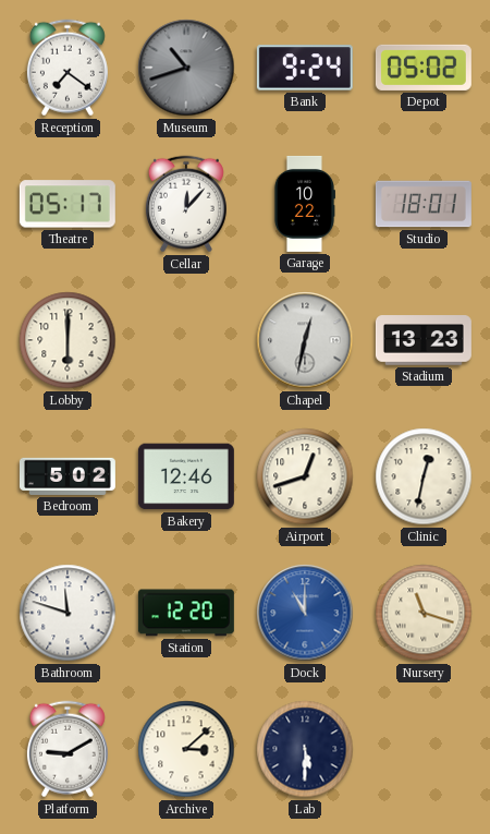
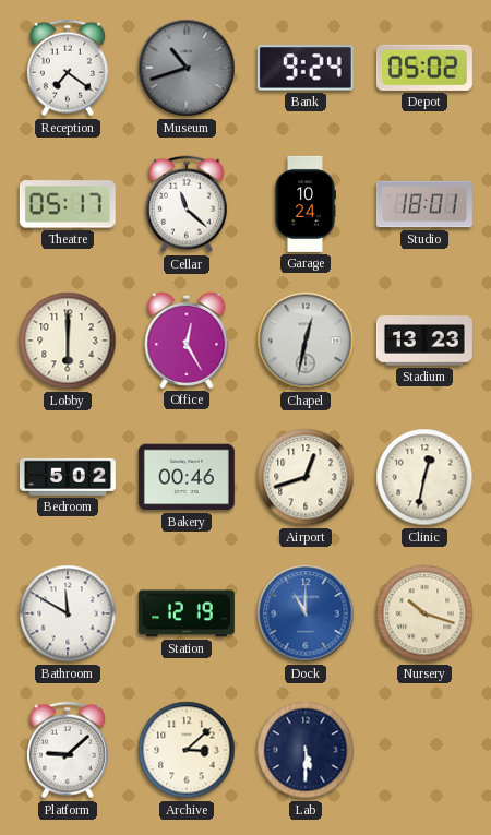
Cellar: 12:07 -> 11:22 (187, 204)
Garage: 10:22 -> 10:24 (304, 204)
Office: none -> 12:25 (187, 341)
Bakery: 12:46 -> 00:46 (187, 477)
Bathroom: 11:48 -> 11:50 (68, 613)
Station: 12:20 -> 12:19 (187, 613)
Nursery: 11:18 -> 10:18 (424, 613)
Platform: 9:10 -> 9:08 (68, 750)
